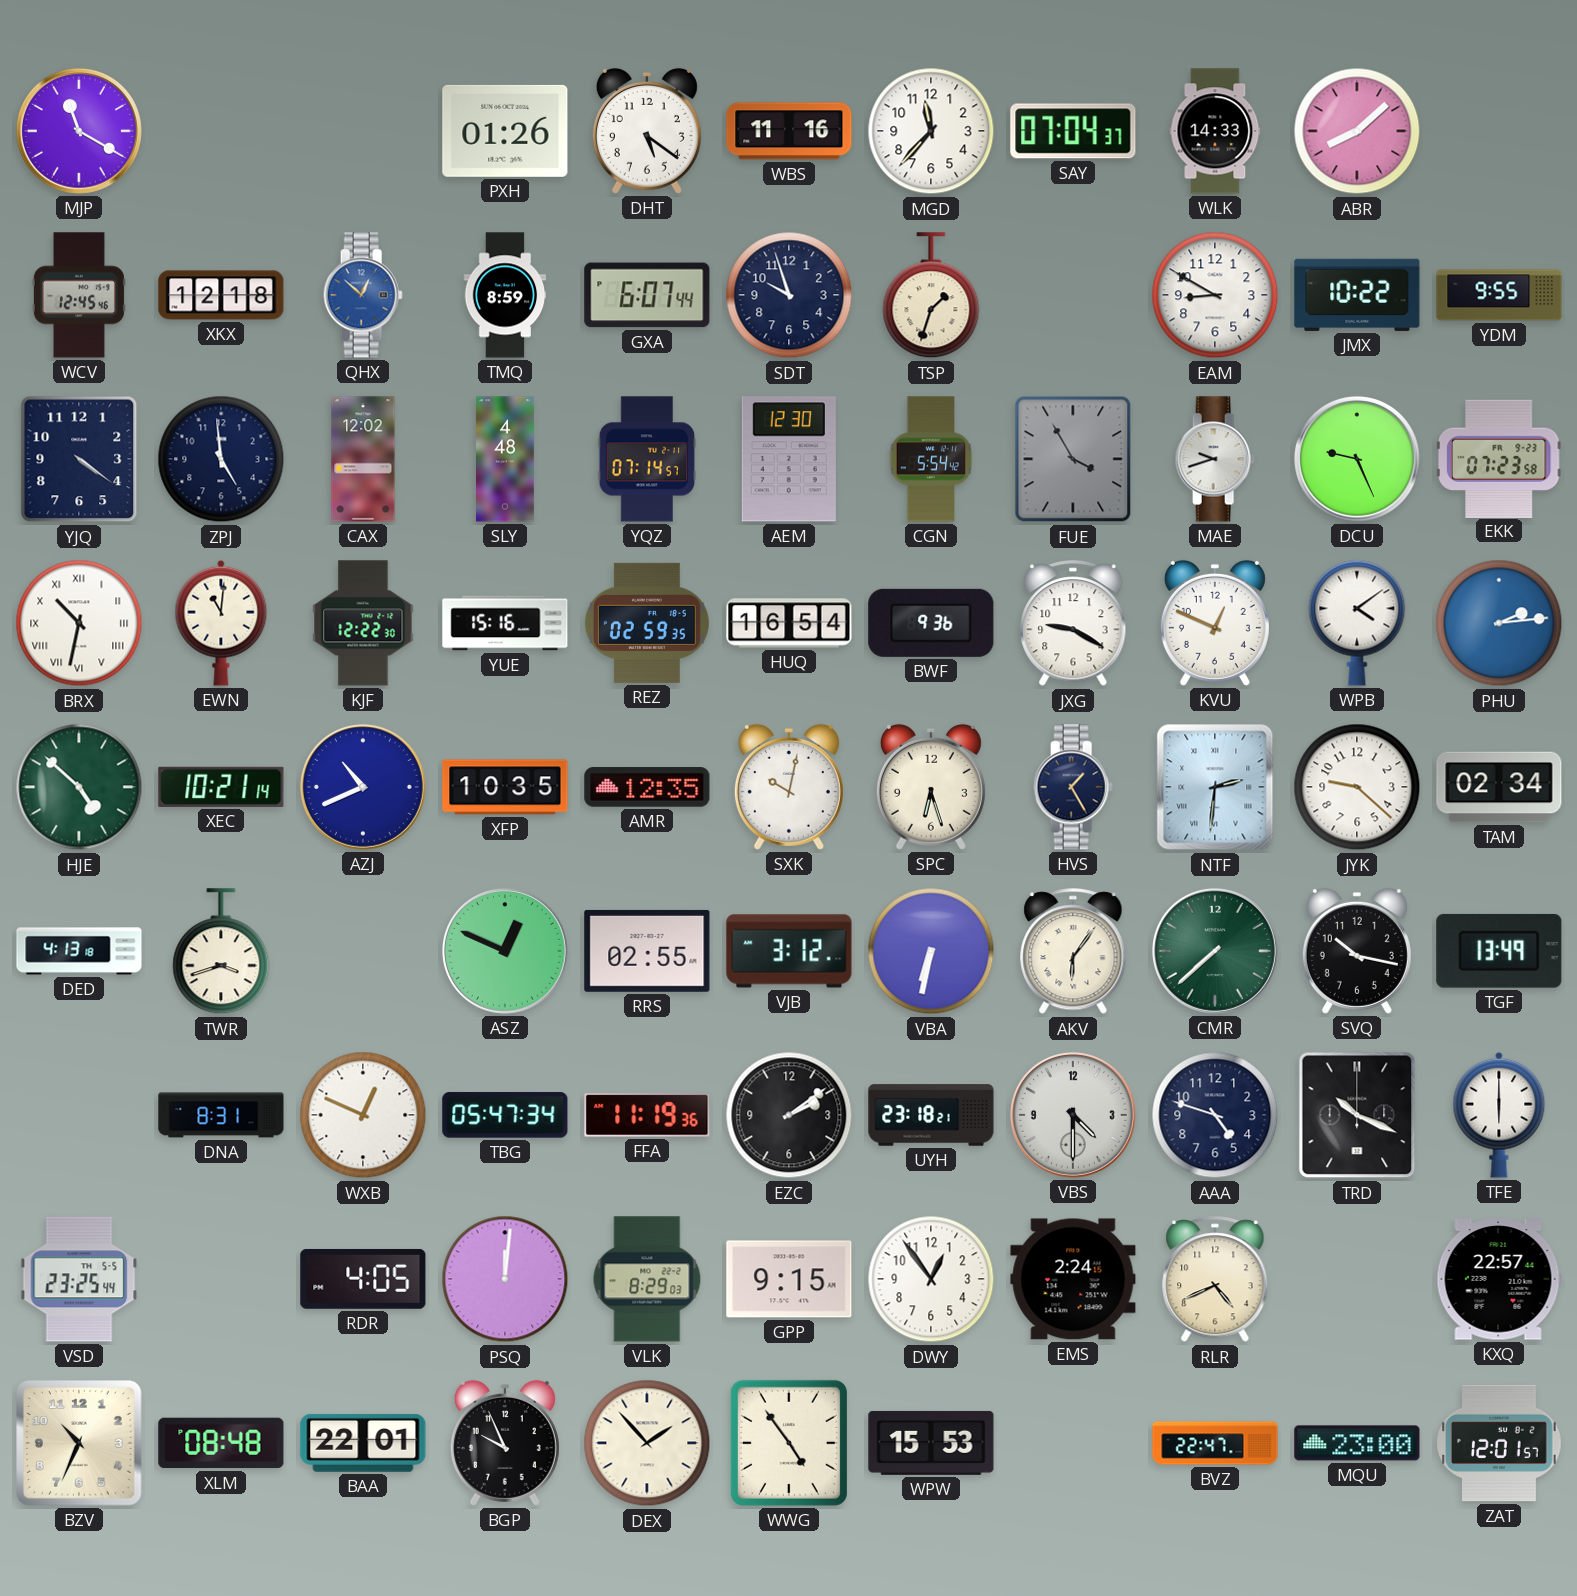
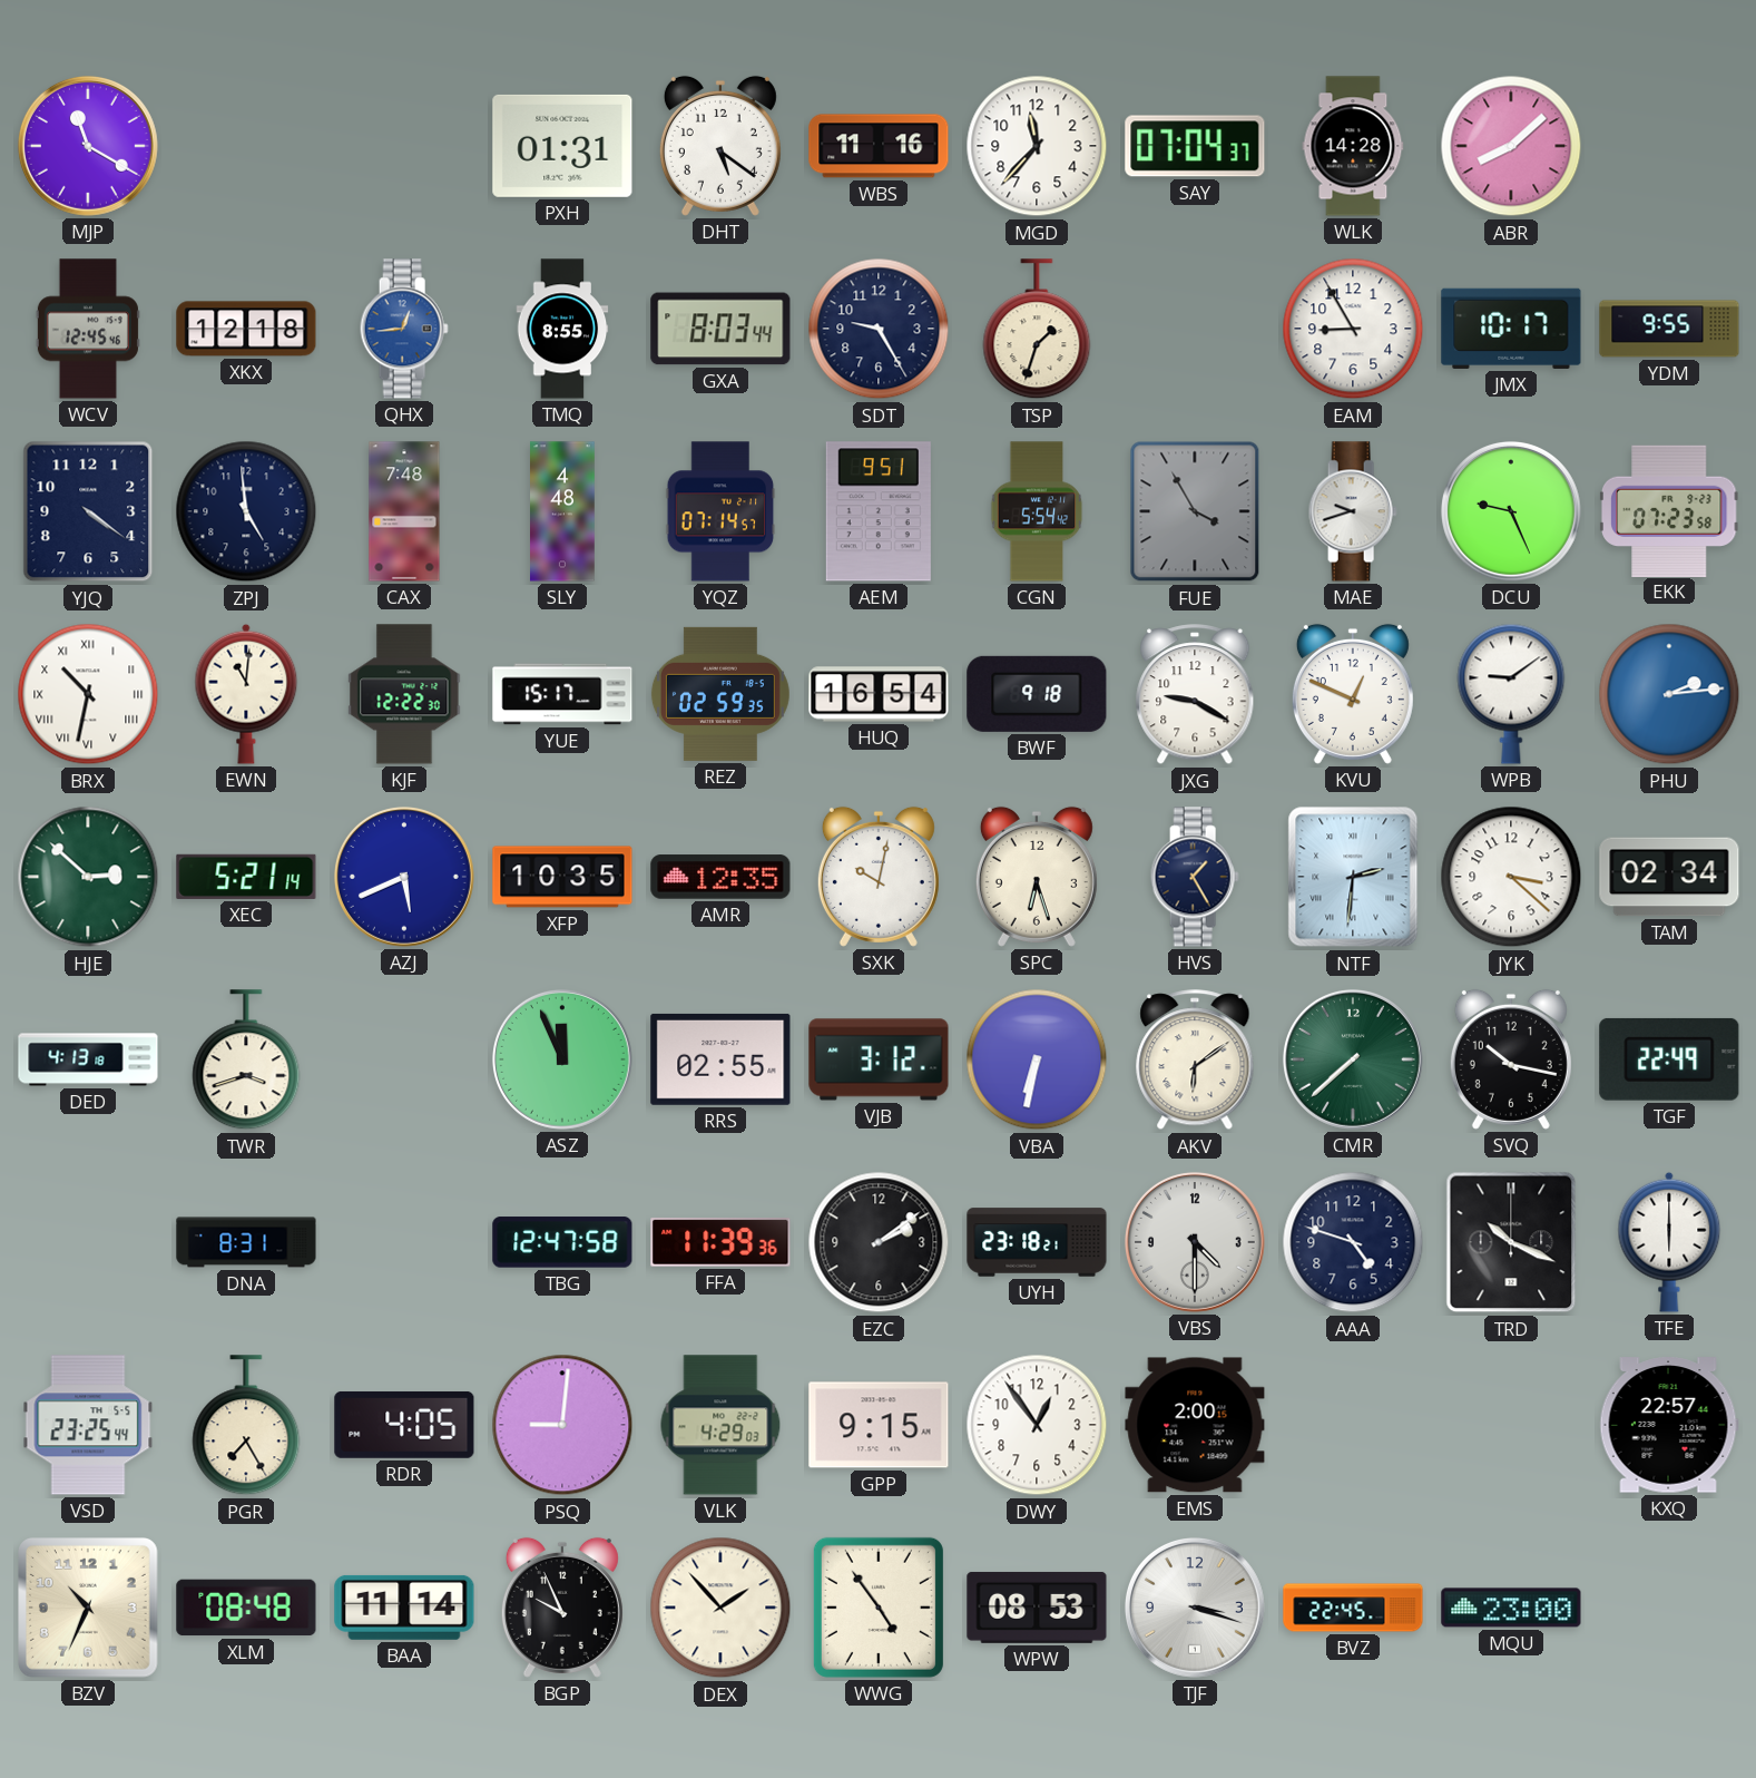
PXH: 01:26 -> 01:31 (562, 146)
WLK: 14:33 -> 14:28 (1353, 146)
QHX: 12:52 -> 12:44 (404, 329)
TMQ: 8:59 -> 8:55 (562, 329)
GXA: 6:07 -> 8:03 (720, 329)
SDT: 9:57 -> 9:25 (879, 329)
EAM: 8:50 -> 8:55 (1353, 329)
JMX: 10:22 -> 10:17 (1511, 329)
CAX: 12:02 -> 7:48 (404, 511)
AEM: 12:30 -> 9:51 (879, 511)
YUE: 15:16 -> 15:17 (562, 694)
BWF: 9:36 -> 9:18 (1037, 694)
WPB: 4:09 -> 9:09 (1511, 694)
HJE: 4:52 -> 2:52 (88, 877)
XEC: 10:21 -> 5:21 (246, 877)
AZJ: 10:41 -> 5:41 (404, 877)
JYK: 9:22 -> 3:22 (1511, 877)
ASZ: 12:49 -> 11:56 (562, 1059)
AKV: 6:06 -> 6:09 (1195, 1061)
TGF: 13:49 -> 22:49 (1669, 1059)
WXB: 12:49 -> none (363, 1115)
TBG: 05:47 -> 12:47 (562, 1242)
FFA: 11:19 -> 11:39 (720, 1242)
PGR: none -> 7:25 (246, 1426)
PSQ: 12:01 -> 9:01 (562, 1425)
VLK: 8:29 -> 4:29 (720, 1425)
EMS: 2:24 -> 2:00 (1195, 1425)
RLR: 4:41 -> none (1215, 1280)
BAA: 22:01 -> 11:14 (404, 1608)
WPW: 15:53 -> 08:53 (1037, 1608)
TJF: none -> 3:18 (1195, 1608)
BVZ: 22:47 -> 22:45 (1353, 1608)
ZAT: 12:01 -> none (1499, 1443)
